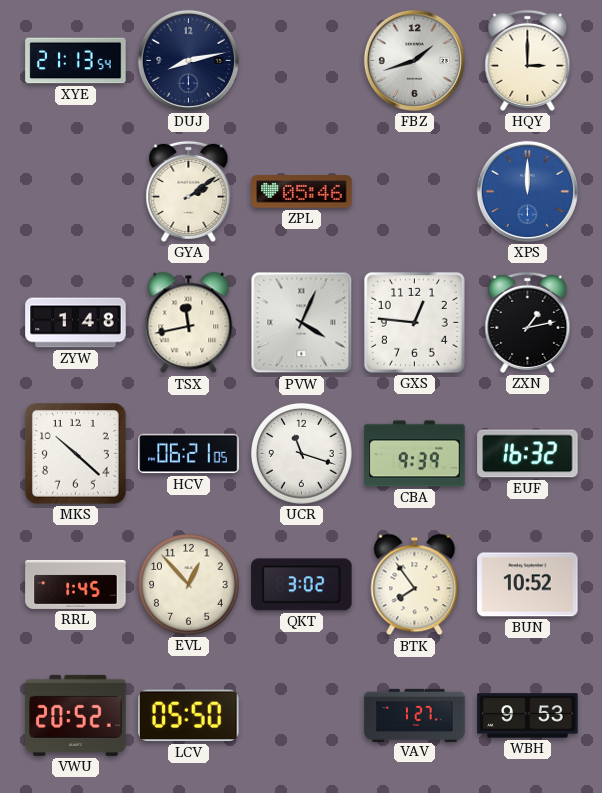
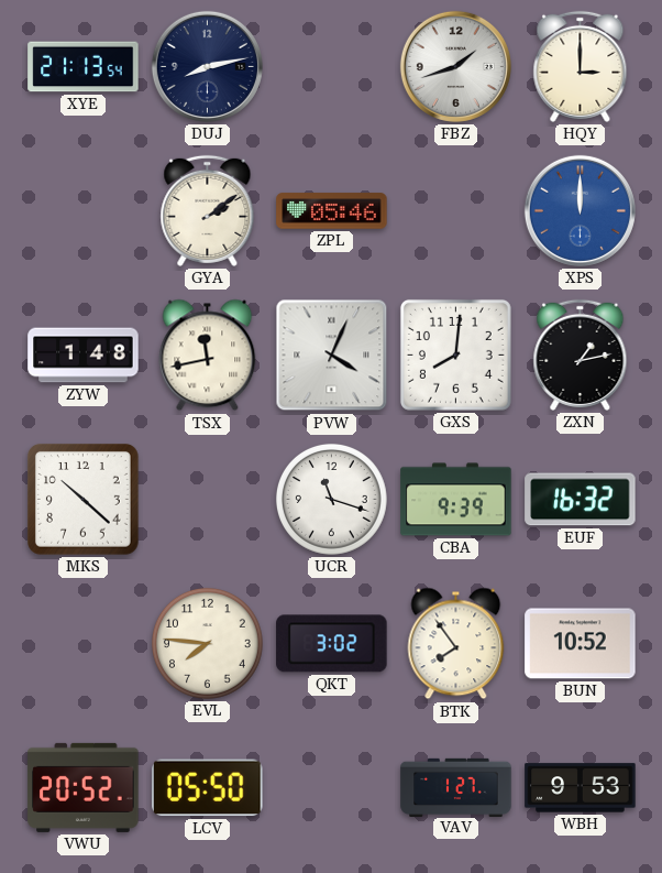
GXS: 12:46 -> 8:01 (455, 354)
HCV: 06:21 -> none (189, 454)
RRL: 1:45 -> none (76, 584)
EVL: 12:53 -> 7:46 (208, 644)
